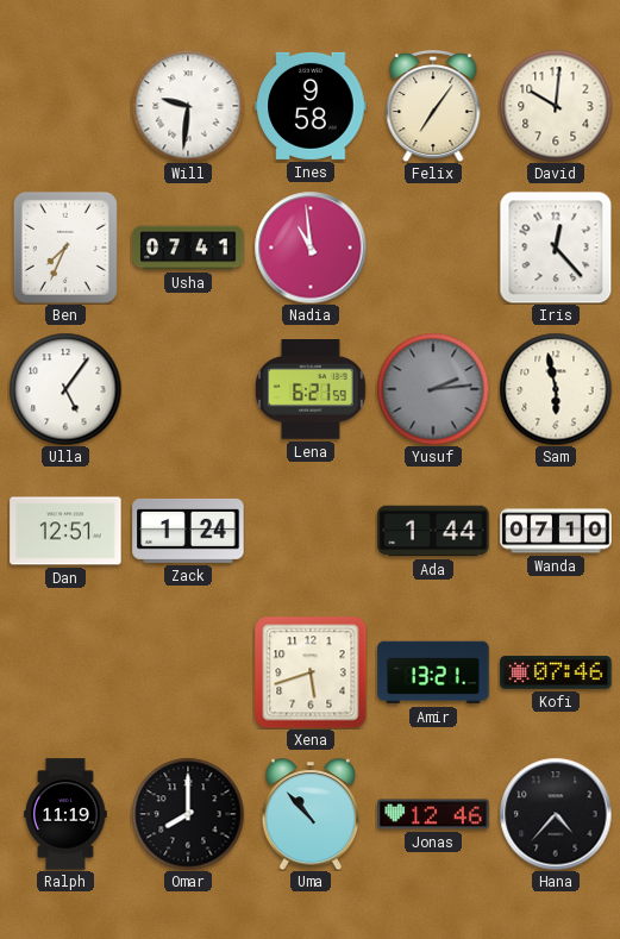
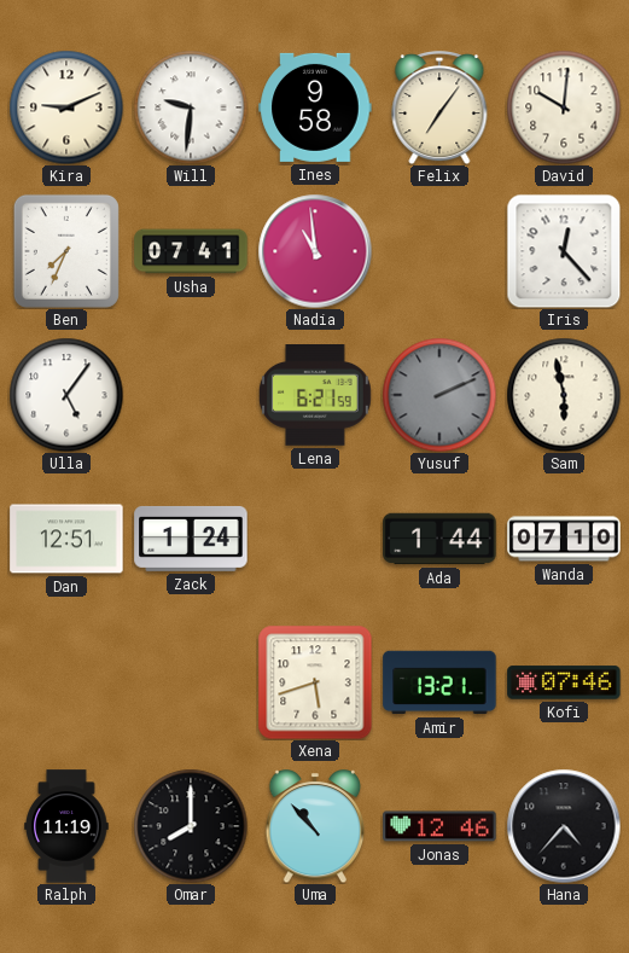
Kira: none -> 9:11 (66, 107)
Yusuf: 2:14 -> 2:11 (439, 395)
